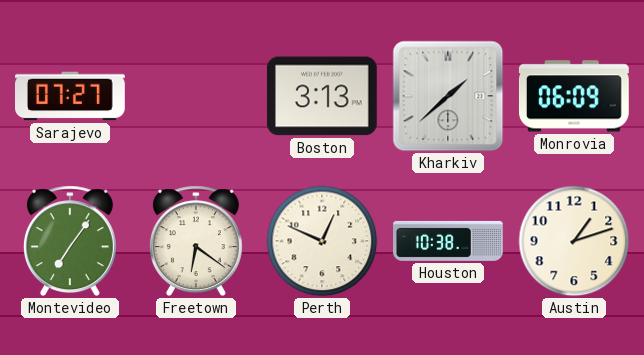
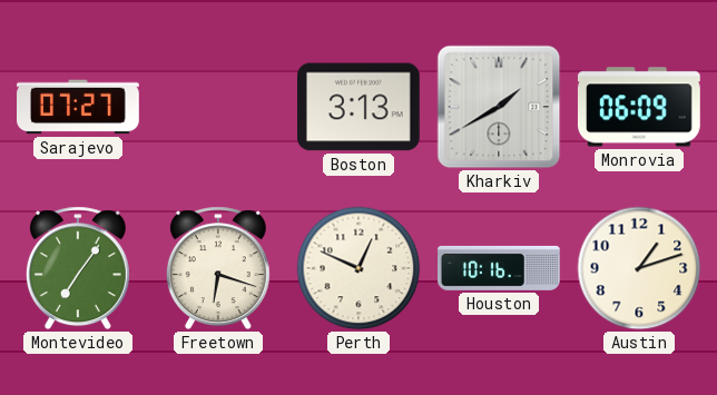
Kharkiv: 1:38 -> 1:40 (499, 107)
Freetown: 6:21 -> 6:18 (218, 268)
Houston: 10:38 -> 10:16 (500, 268)
